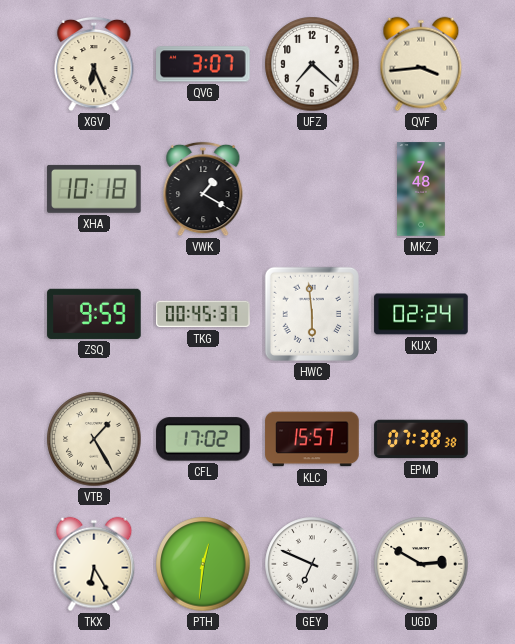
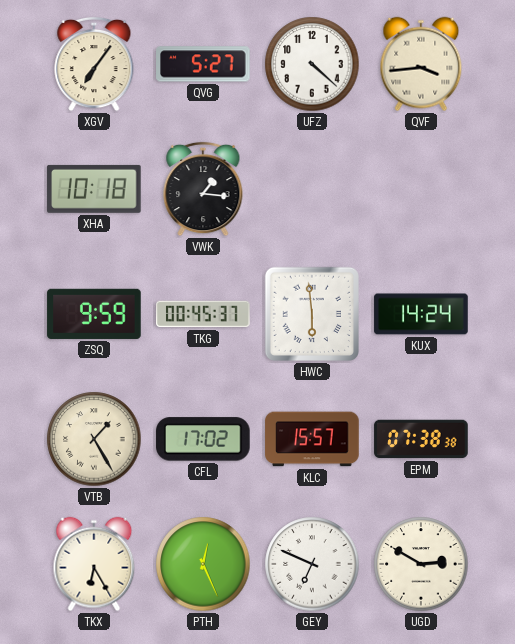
XGV: 6:26 -> 7:06 (94, 64)
QVG: 3:07 -> 5:27 (203, 64)
UFZ: 7:22 -> 4:22 (312, 64)
VWK: 1:20 -> 1:16 (203, 189)
MKZ: 7:48 -> none (421, 189)
KUX: 02:24 -> 14:24 (421, 314)
PTH: 12:31 -> 12:26 (203, 564)
